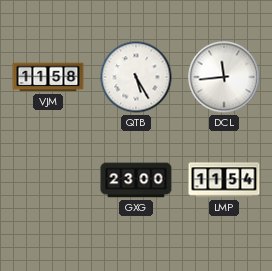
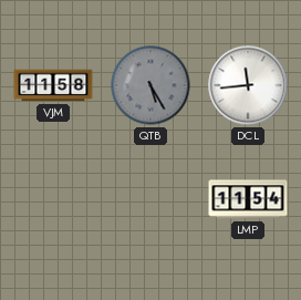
QTB dial: white -> grey (150, 85)
GXG: 23:00 -> none (136, 180)
